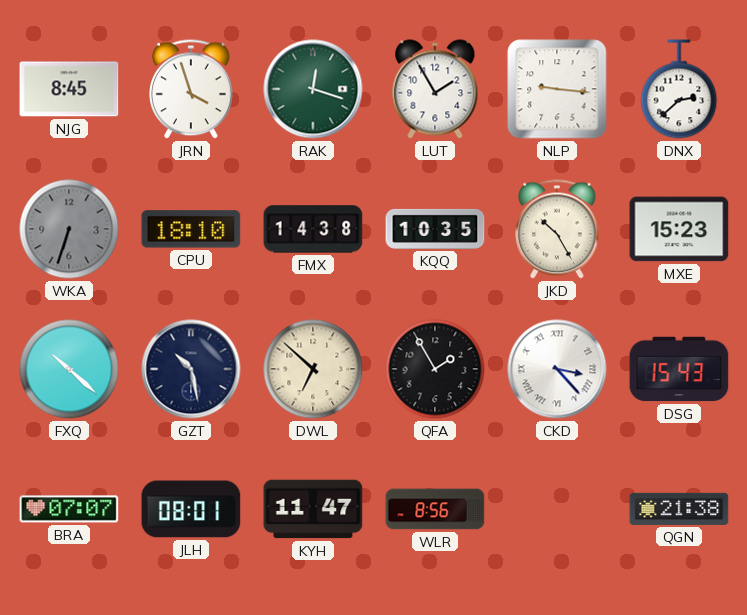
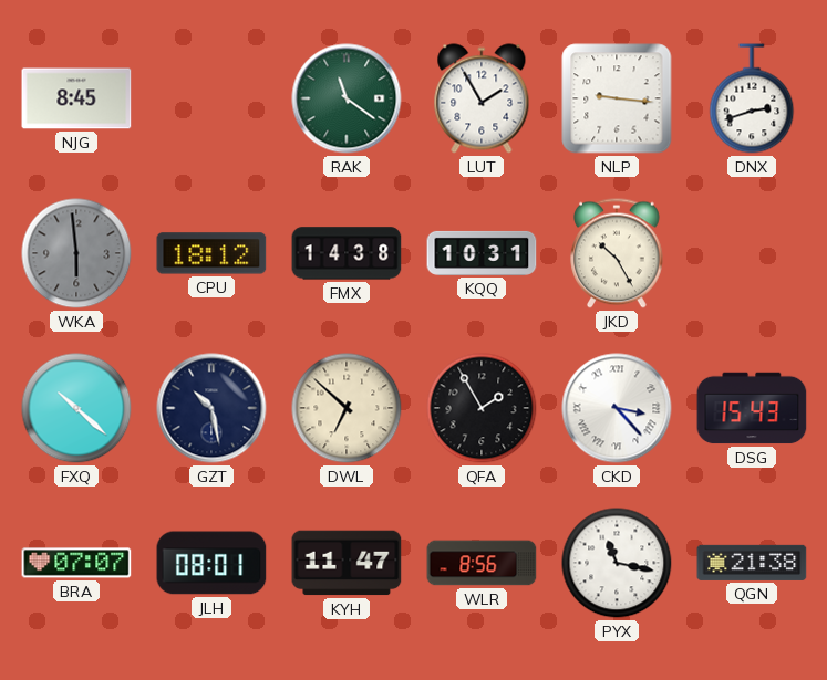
JRN: 3:57 -> none (192, 89)
RAK: 12:18 -> 11:21 (347, 98)
DNX: 2:38 -> 2:42 (752, 98)
WKA: 6:33 -> 5:59 (76, 253)
CPU: 18:10 -> 18:12 (211, 253)
KQQ: 10:35 -> 10:31 (482, 253)
MXE: 15:23 -> none (679, 229)
PYX: none -> 11:17 (617, 563)
